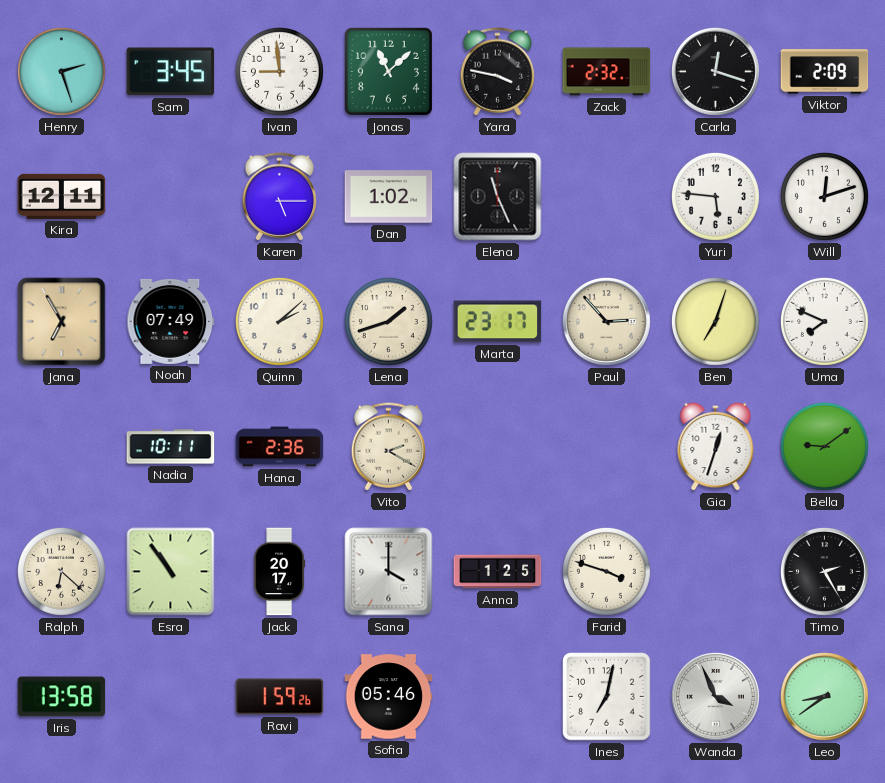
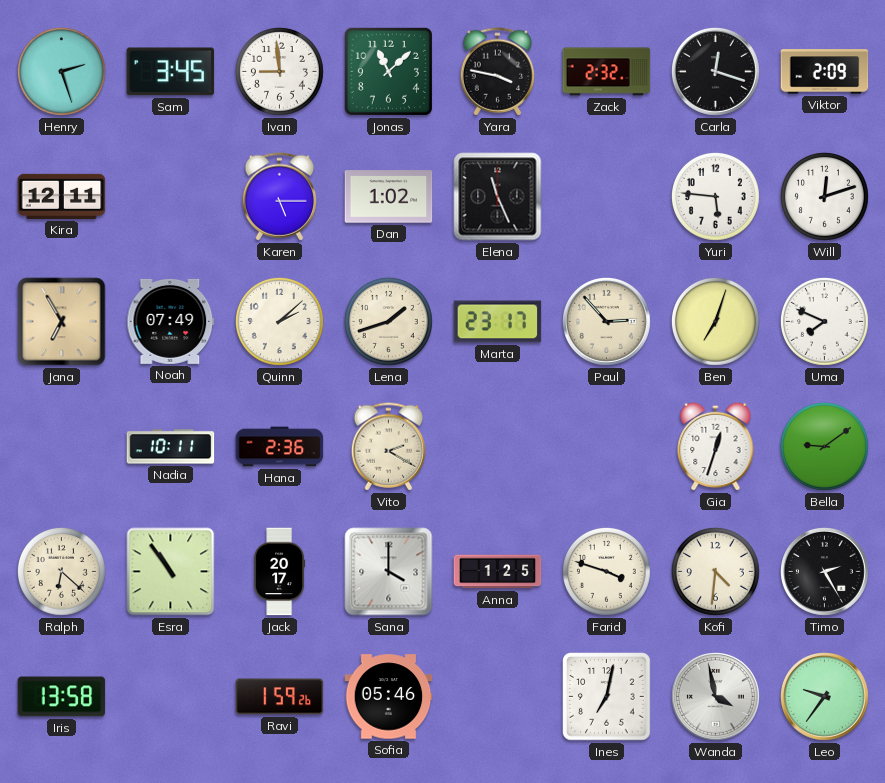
Kofi: none -> 4:31 (715, 571)
Wanda: 3:56 -> 3:58 (716, 697)
Leo: 8:39 -> 9:36 (825, 697)
